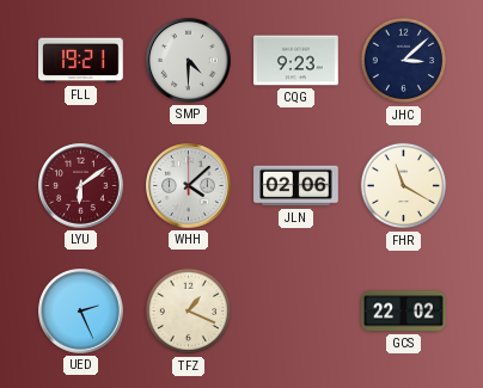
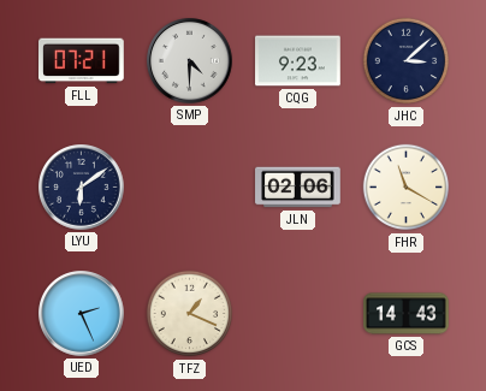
FLL: 19:21 -> 07:21 (82, 61)
LYU dial: burgundy -> navy (82, 188)
WHH: 4:08 -> none (189, 186)
GCS: 22:02 -> 14:43 (407, 314)
